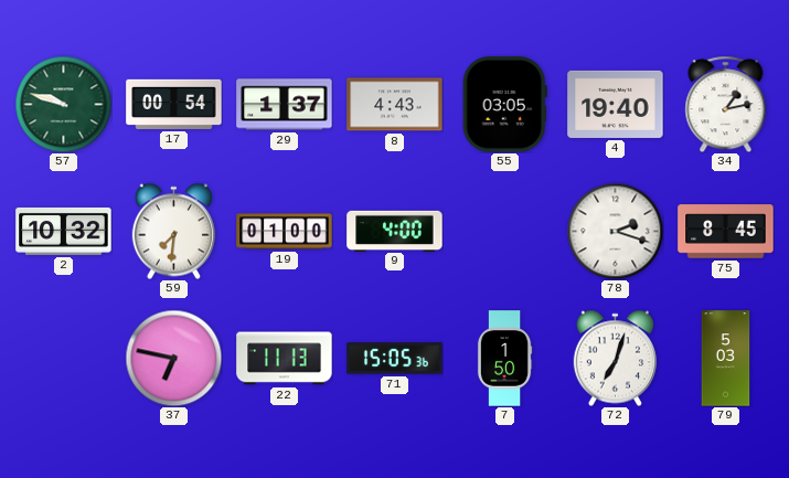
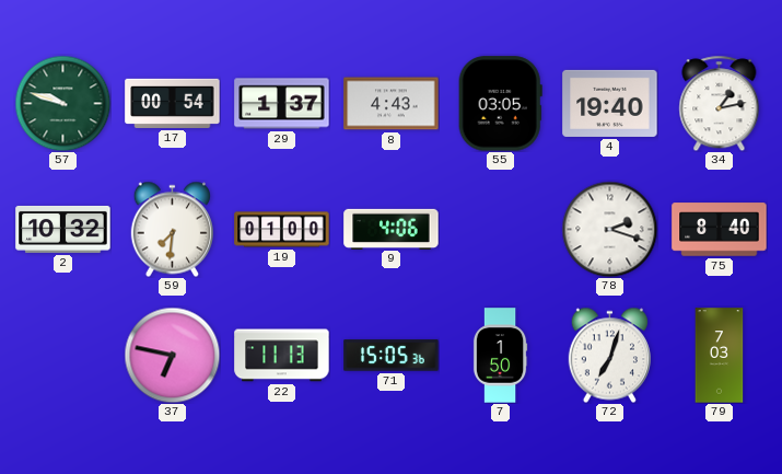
9: 4:00 -> 4:06 (392, 229)
75: 8:45 -> 8:40 (720, 230)
79: 5:03 -> 7:03 (720, 356)
